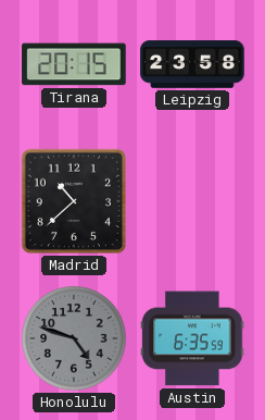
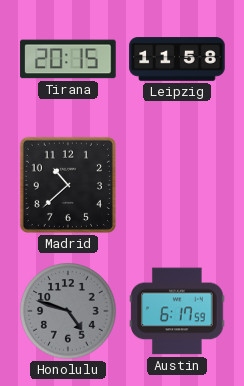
Leipzig: 23:58 -> 11:58 (177, 59)
Austin: 6:35 -> 6:17 (177, 311)
